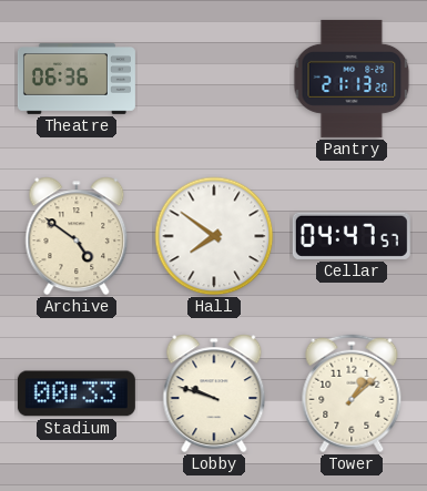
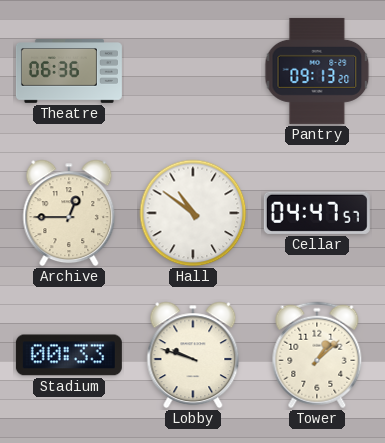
Pantry: 21:13 -> 09:13 (317, 71)
Archive: 4:51 -> 12:45 (69, 213)
Hall: 7:51 -> 10:51 (193, 213)
